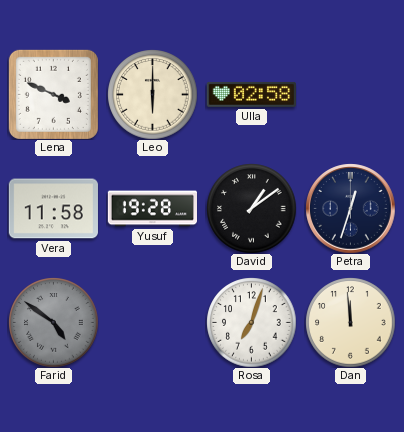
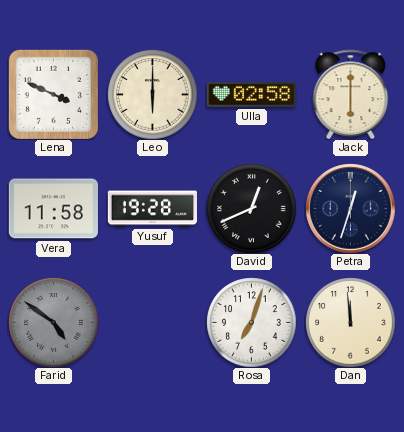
Jack: none -> 6:00 (351, 94)
David: 1:09 -> 12:41 (251, 208)
